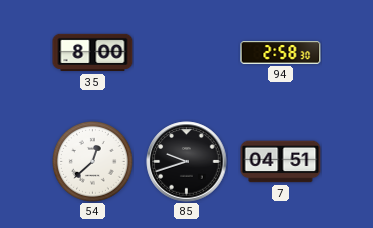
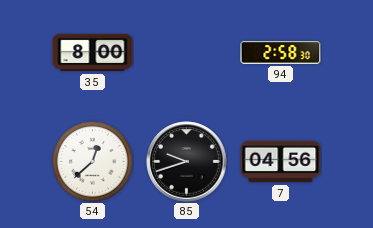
7: 04:51 -> 04:56 (281, 162)
